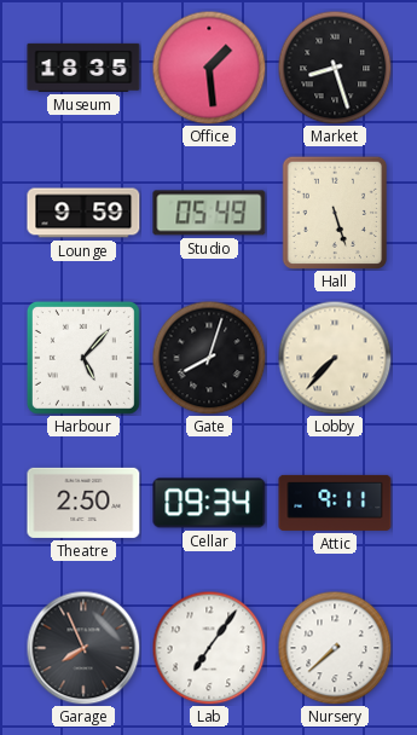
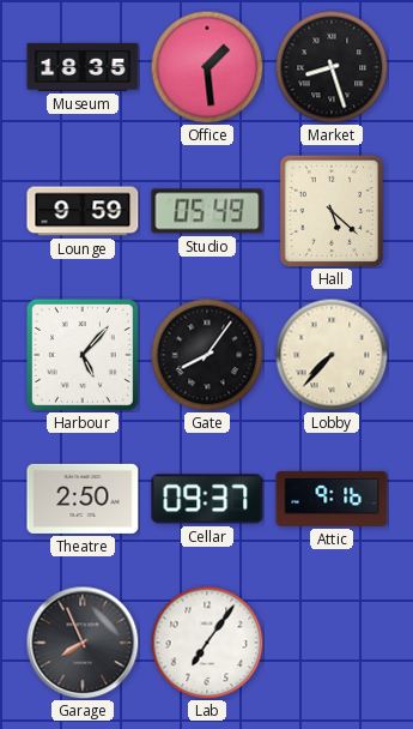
Hall: 5:27 -> 5:22 (330, 211)
Gate: 8:03 -> 8:06 (207, 355)
Cellar: 09:34 -> 09:37 (207, 499)
Attic: 9:11 -> 9:16 (332, 499)
Nursery: 7:38 -> none (335, 648)
